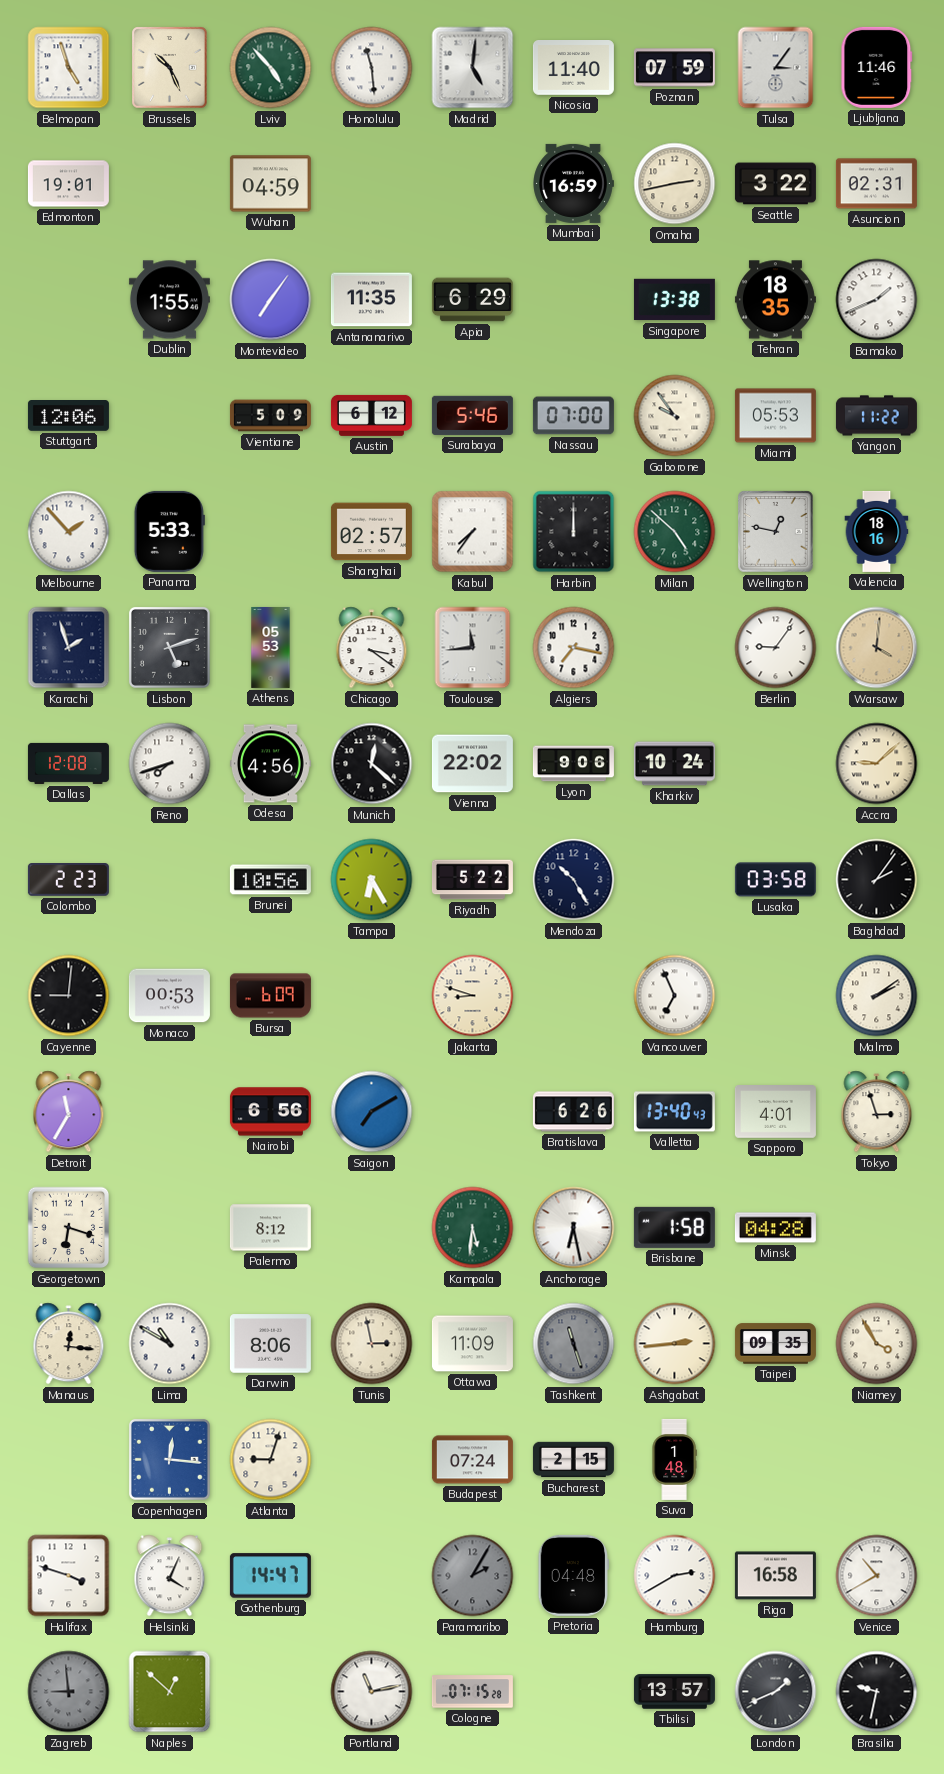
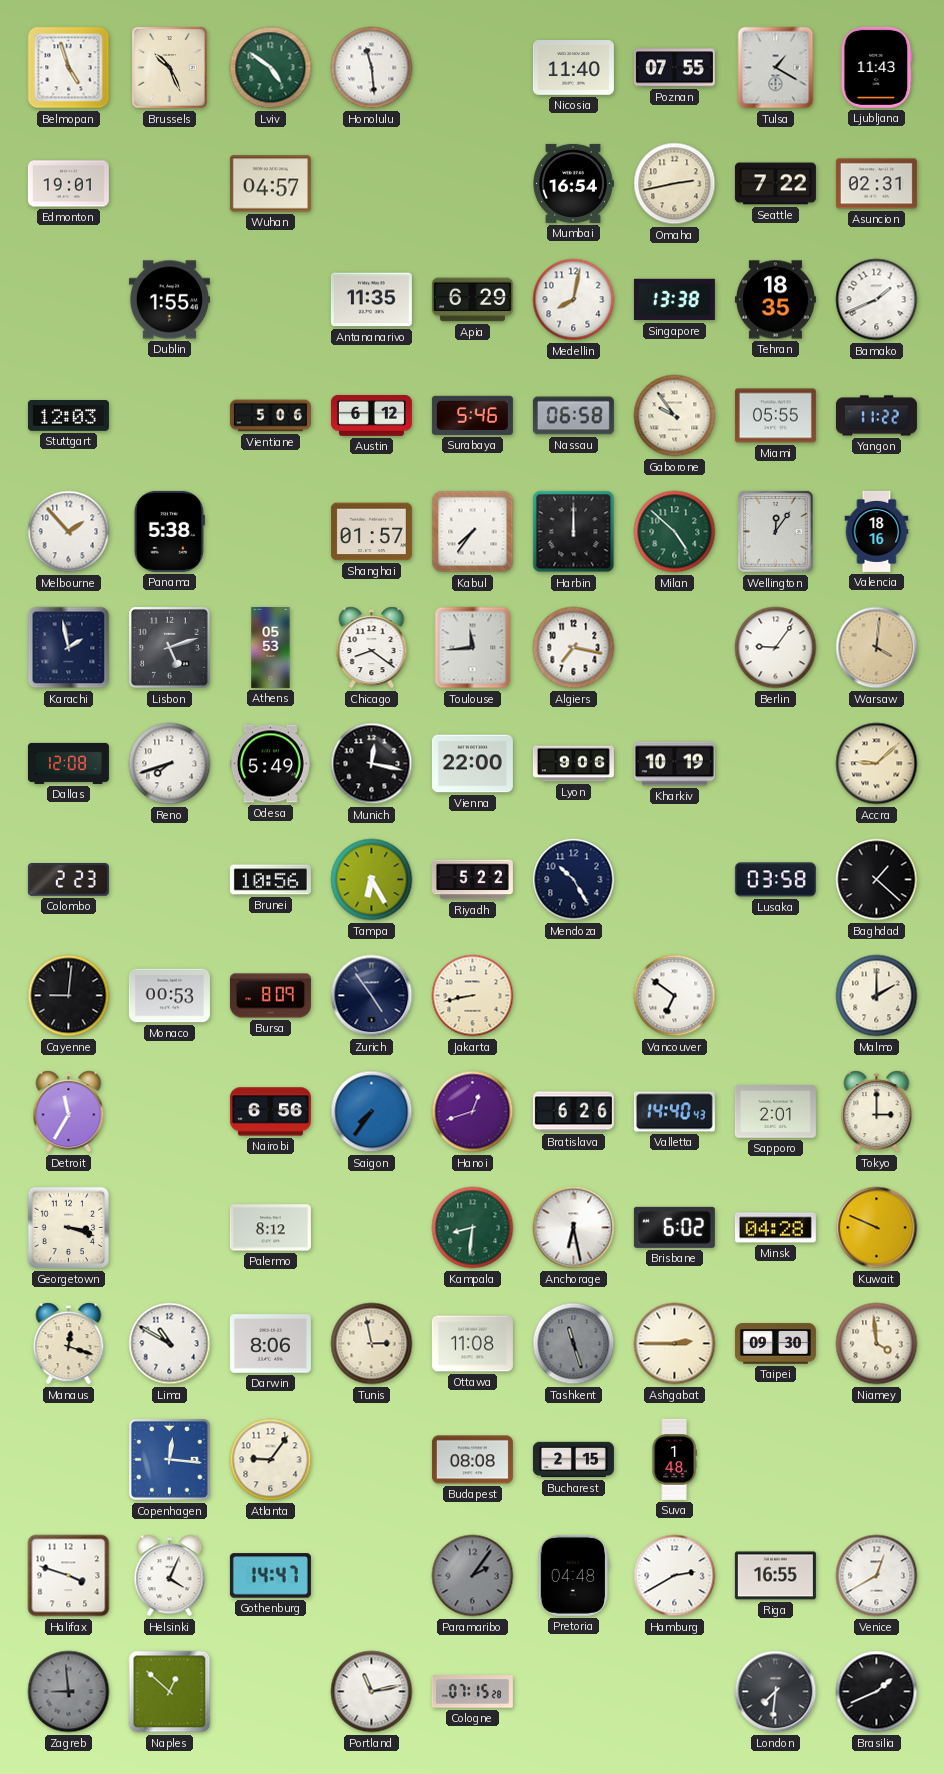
Lviv: 4:53 -> 4:51 (271, 68)
Madrid: 5:01 -> none (473, 68)
Poznan: 07:59 -> 07:55 (674, 68)
Tulsa: 3:06 -> 1:20 (776, 68)
Ljubljana: 11:46 -> 11:43 (877, 67)
Wuhan: 04:59 -> 04:57 (270, 184)
Mumbai: 16:59 -> 16:54 (573, 183)
Seattle: 3:22 -> 7:22 (775, 184)
Montevideo: 7:06 -> none (271, 300)
Medellin: none -> 8:02 (574, 300)
Stuttgart: 12:06 -> 12:03 (68, 416)
Vientiane: 5:09 -> 5:06 (270, 416)
Nassau: 07:00 -> 06:58 (573, 416)
Miami: 05:53 -> 05:55 (775, 416)
Panama: 5:33 -> 5:38 (169, 531)
Shanghai: 02:57 -> 01:57 (371, 532)
Wellington: 12:47 -> 12:06 (776, 532)
Karachi: 1:57 -> 1:58 (69, 648)
Chicago: 3:21 -> 8:21 (372, 648)
Odesa: 4:56 -> 5:49 (270, 764)
Munich: 12:22 -> 12:17 (372, 764)
Vienna: 22:02 -> 22:00 (472, 764)
Kharkiv: 10:24 -> 10:19 (674, 764)
Baghdad: 2:06 -> 1:22 (877, 880)
Bursa: 6:09 -> 8:09 (270, 996)
Zurich: none -> 4:54 (372, 996)
Jakarta: 8:48 -> 8:43 (473, 996)
Vancouver: 6:56 -> 6:51 (675, 996)
Malmo: 2:09 -> 2:00 (877, 996)
Saigon: 7:10 -> 7:36 (372, 1112)
Hanoi: none -> 12:42 (473, 1112)
Valletta: 13:40 -> 14:40 (674, 1112)
Sapporo: 4:01 -> 2:01 (775, 1112)
Tokyo: 2:57 -> 3:00 (877, 1112)
Georgetown: 6:18 -> 3:18 (69, 1228)
Kampala: 5:31 -> 8:31 (473, 1228)
Brisbane: 1:58 -> 6:02 (674, 1227)
Kuwait: none -> 9:49 (877, 1228)
Manaus: 12:16 -> 12:18 (69, 1344)
Ottawa: 11:09 -> 11:08 (472, 1344)
Ashgabat: 2:44 -> 2:45 (675, 1344)
Taipei: 09:35 -> 09:30 (775, 1344)
Niamey: 3:55 -> 3:59 (877, 1344)
Atlanta: 9:03 -> 9:06 (271, 1460)
Budapest: 07:24 -> 08:08 (472, 1460)
Paramaribo: 2:05 -> 2:06 (473, 1576)
Riga: 16:58 -> 16:55 (775, 1576)
Venice: 10:40 -> 12:40 (877, 1576)
Tbilisi: 13:57 -> none (674, 1692)
London: 1:41 -> 7:31 (776, 1692)
Brasilia: 9:32 -> 1:41 (877, 1692)
